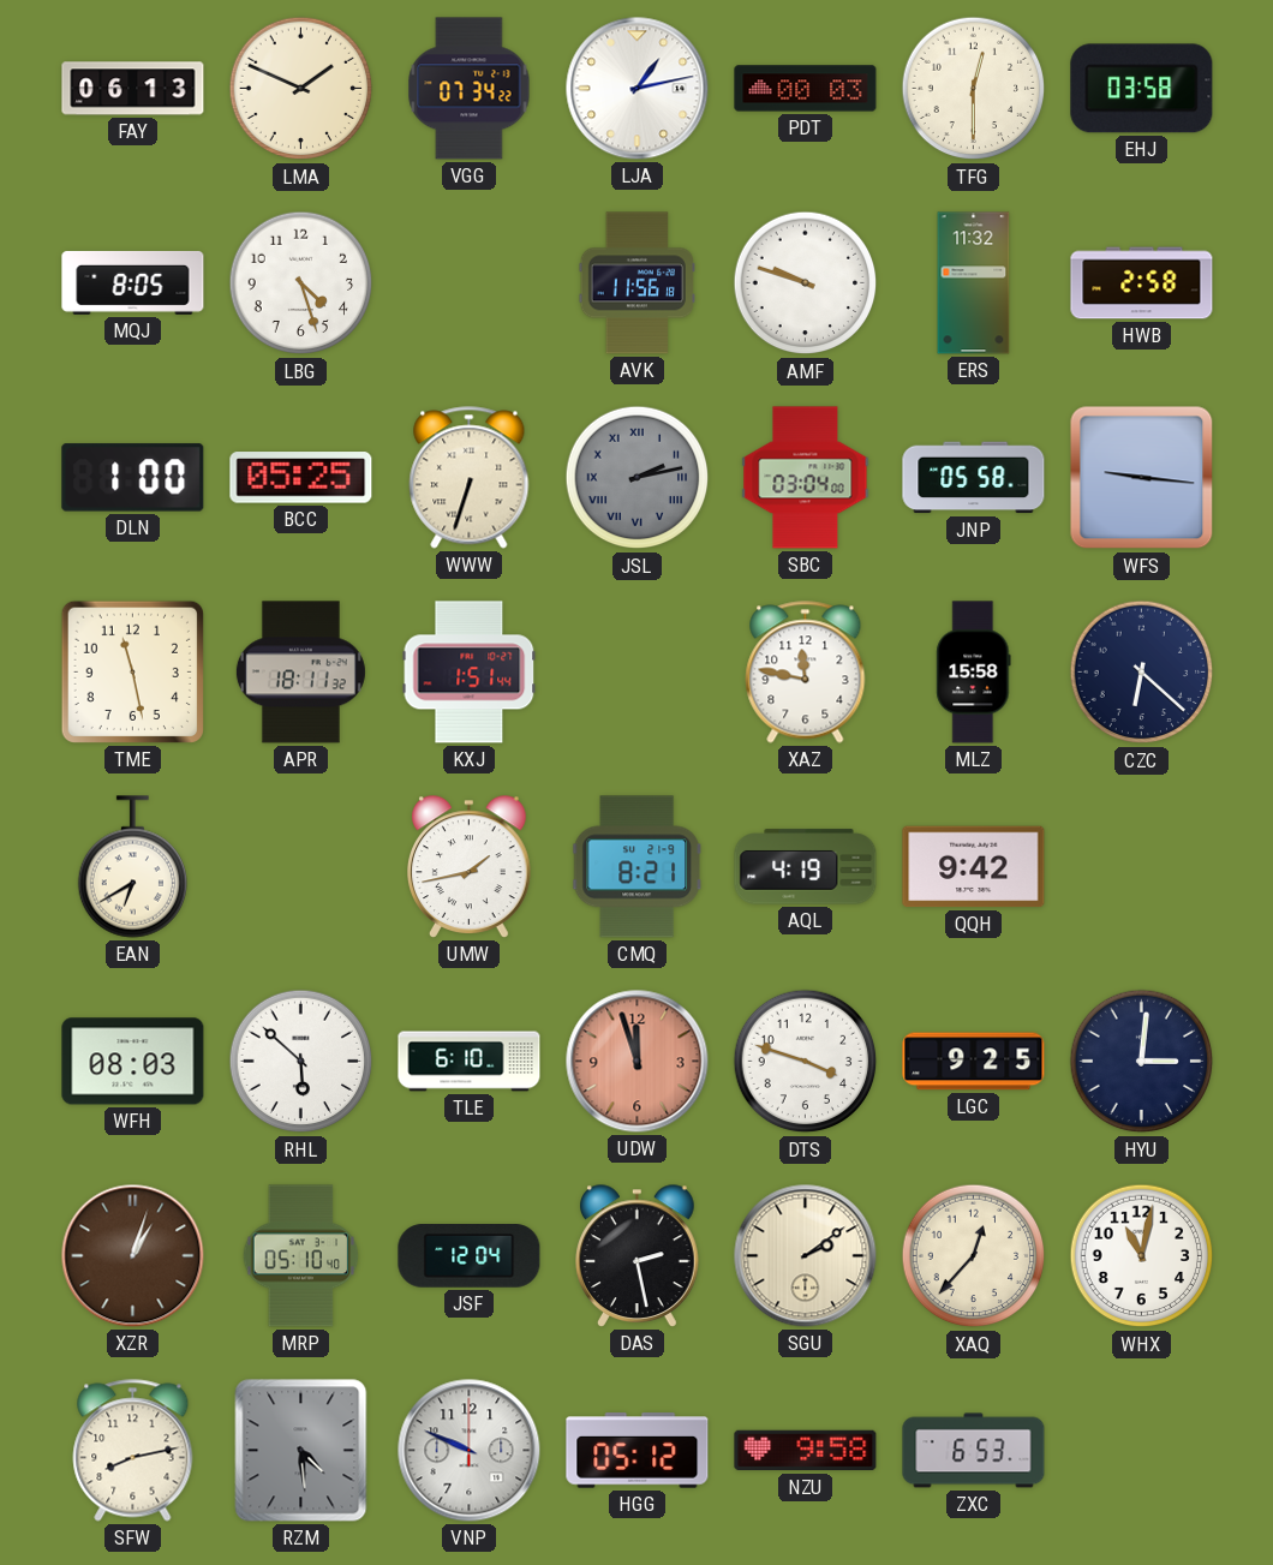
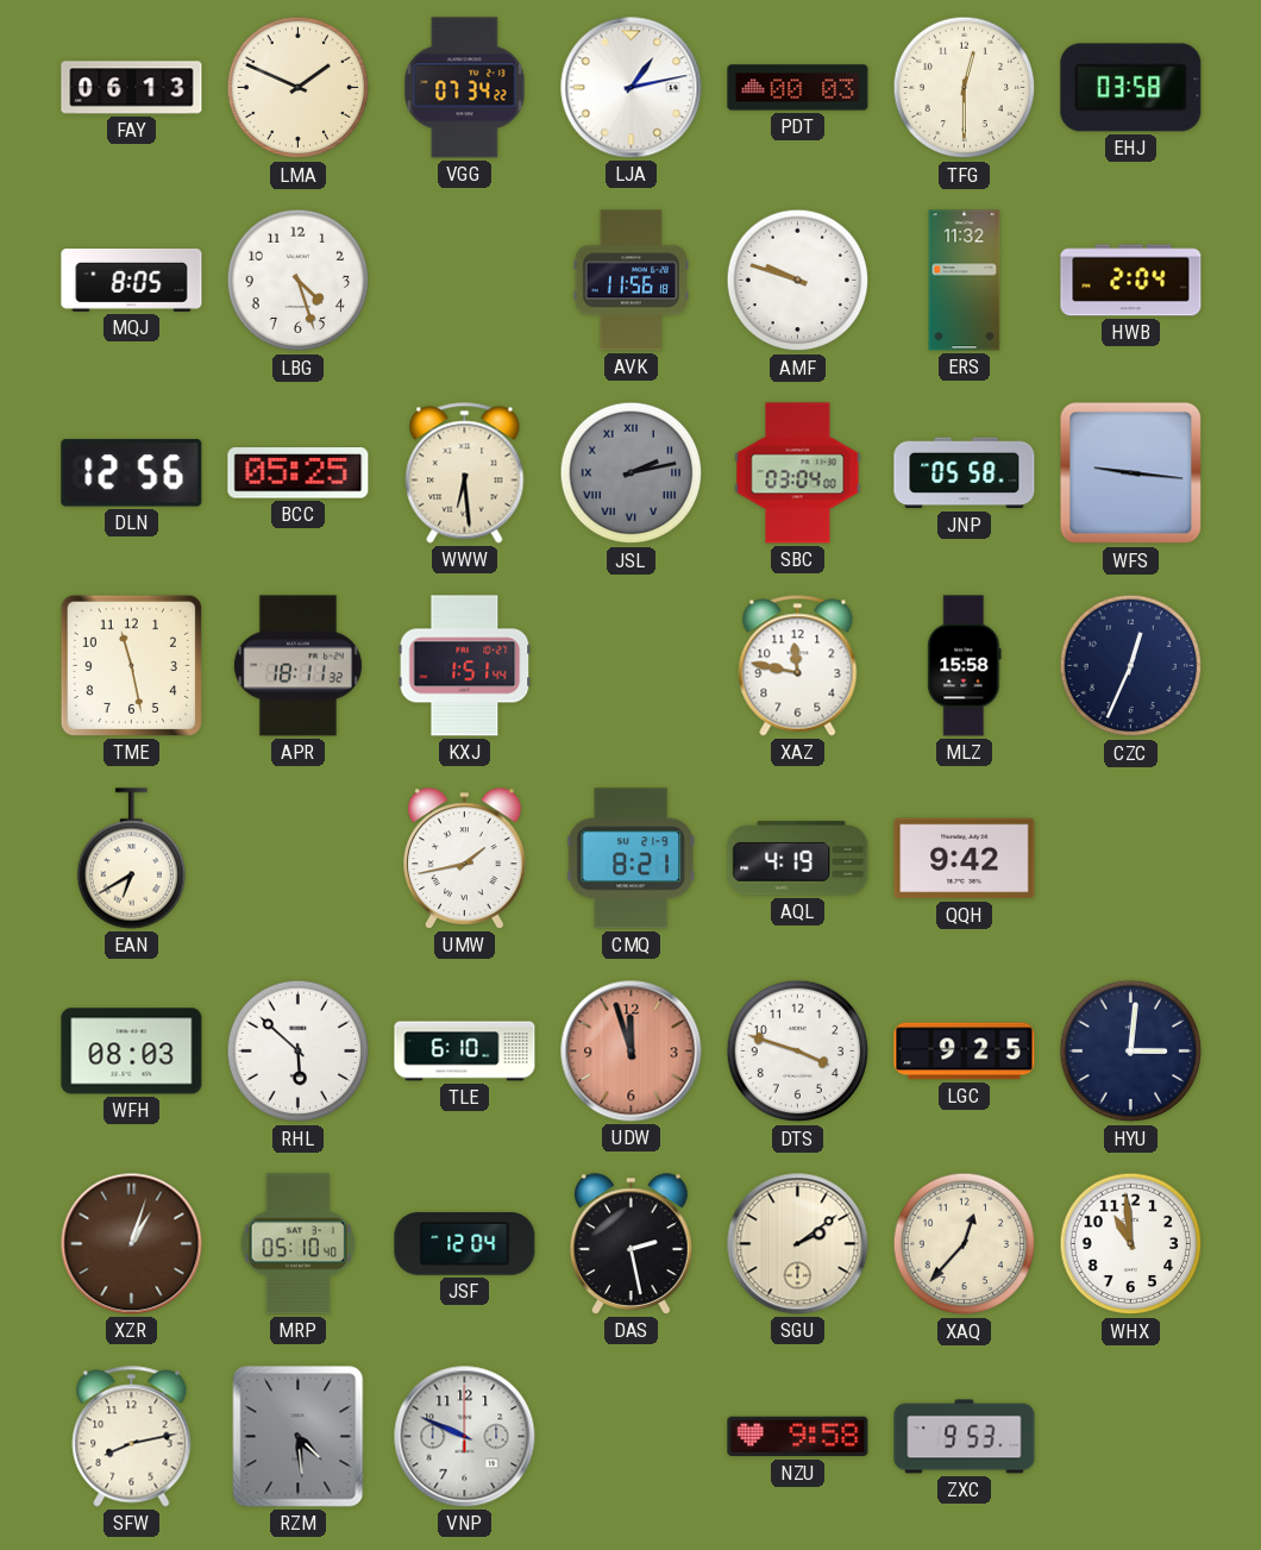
HWB: 2:58 -> 2:04 (1131, 281)
DLN: 1:00 -> 12:56 (132, 473)
WWW: 6:33 -> 6:29 (465, 473)
CZC: 6:22 -> 12:34 (1131, 666)
WHX: 11:02 -> 10:59 (1131, 1244)
HGG: 05:12 -> none (638, 1451)
ZXC: 6:53 -> 9:53 (965, 1437)
